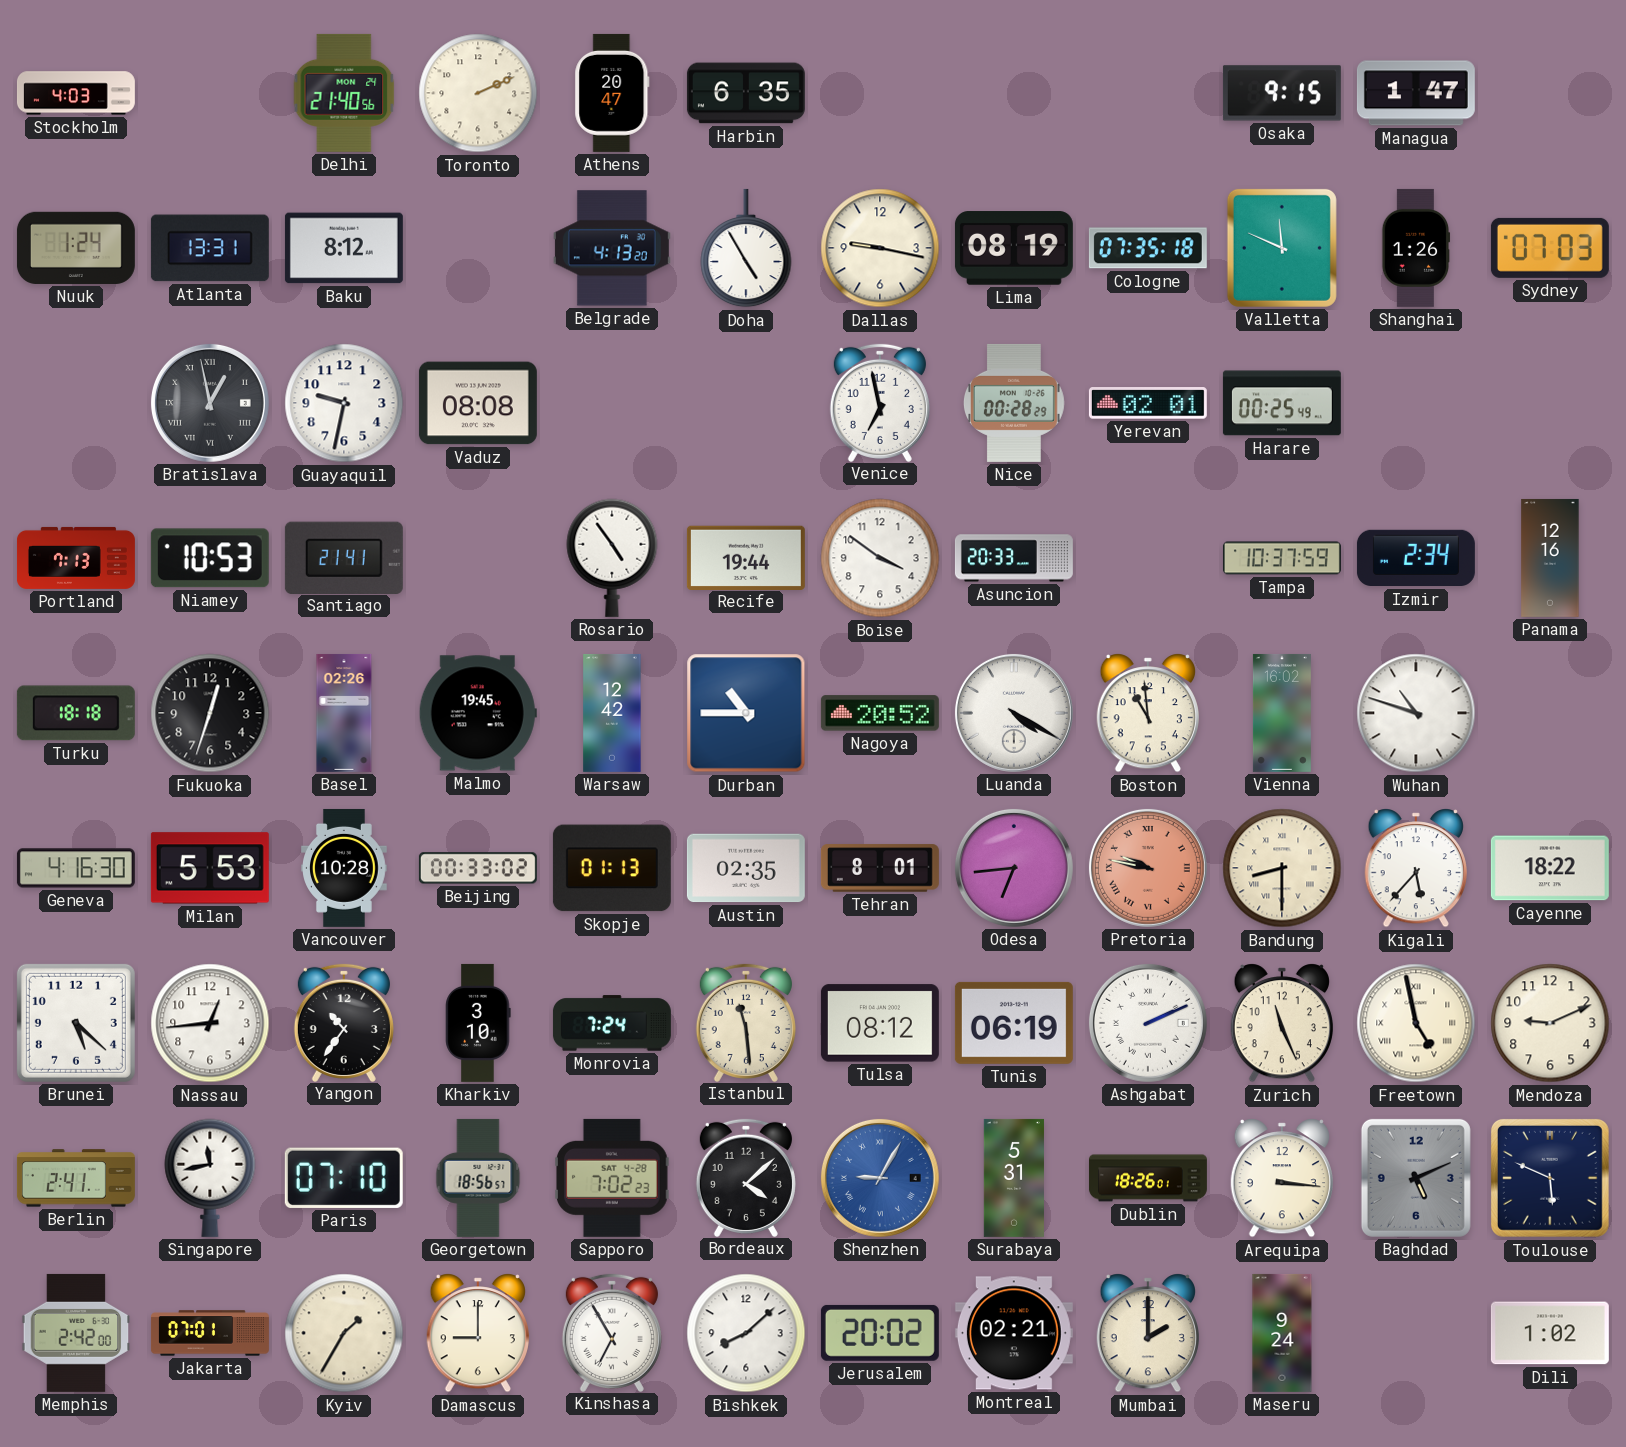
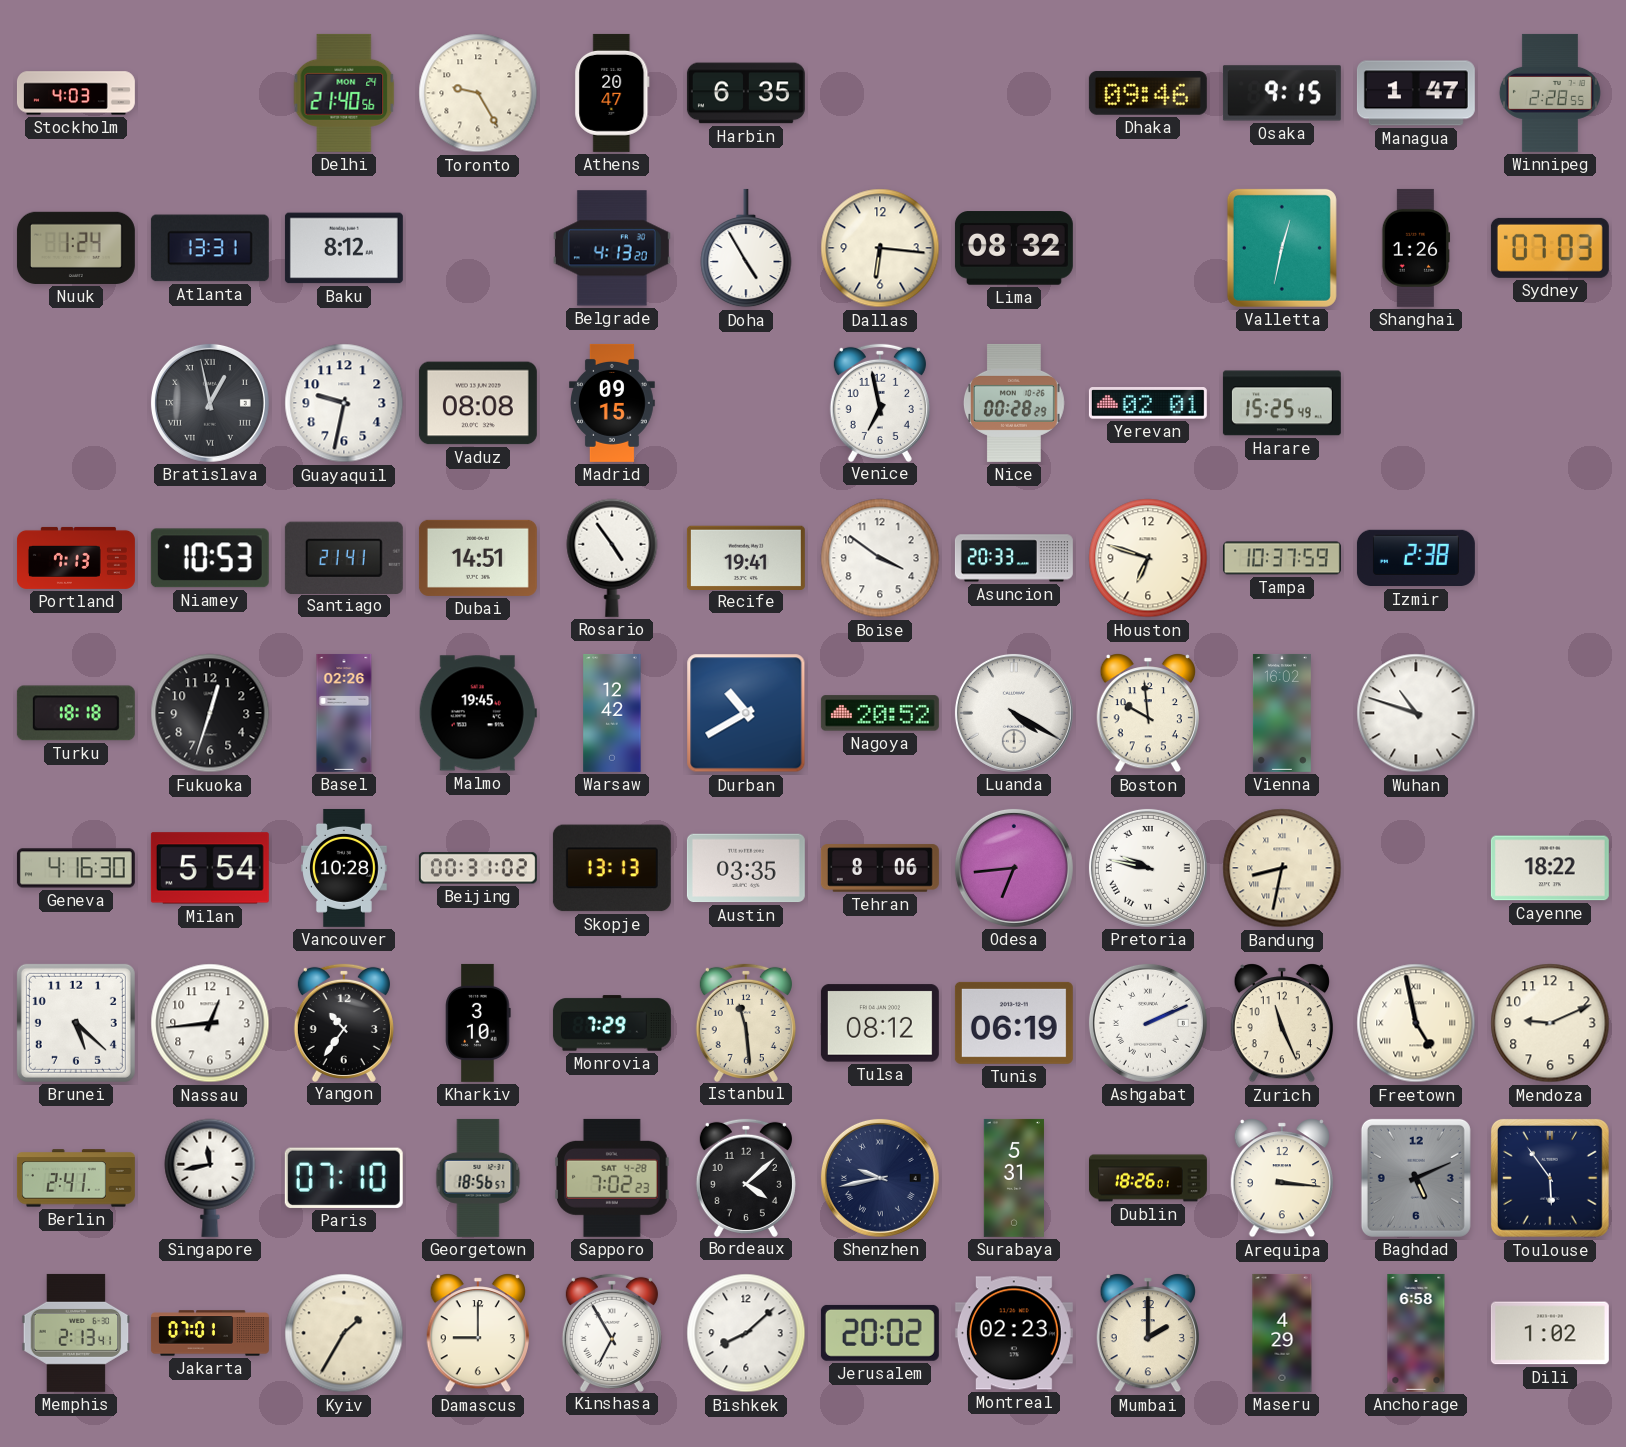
Toronto: 2:11 -> 9:25 (478, 93)
Dhaka: none -> 09:46 (1148, 93)
Winnipeg: none -> 2:28 (1550, 93)
Dallas: 9:17 -> 6:16 (880, 248)
Lima: 08:19 -> 08:32 (1014, 248)
Cologne: 07:35 -> none (1148, 248)
Valletta: 11:49 -> 12:32 (1282, 248)
Madrid: none -> 09:15 (612, 403)
Harare: 00:25 -> 15:25 (1282, 403)
Dubai: none -> 14:51 (478, 558)
Recife: 19:44 -> 19:41 (746, 557)
Houston: none -> 6:48 (1148, 558)
Izmir: 2:34 -> 2:38 (1416, 558)
Panama: 12:16 -> none (1550, 558)
Durban: 10:45 -> 10:40 (746, 713)
Boston: 10:59 -> 9:59 (1148, 713)
Milan: 5:53 -> 5:54 (210, 868)
Beijing: 00:33 -> 00:31 (478, 868)
Skopje: 01:13 -> 13:13 (612, 868)
Austin: 02:35 -> 03:35 (746, 868)
Tehran: 8:01 -> 8:06 (880, 868)
Pretoria dial: salmon -> white (1148, 868)
Bandung: 8:30 -> 8:32 (1282, 868)
Kigali: 5:37 -> none (1416, 868)
Monrovia: 7:24 -> 7:29 (612, 1023)
Shenzhen: 9:05 -> 9:43 (880, 1178)
Shenzhen dial: blue -> navy (880, 1178)
Toulouse: 5:49 -> 5:54 (1550, 1178)
Memphis: 2:42 -> 2:13 (76, 1333)
Montreal: 02:21 -> 02:23 (1014, 1333)
Maseru: 9:24 -> 4:29 (1282, 1333)
Anchorage: none -> 6:58 (1416, 1333)
